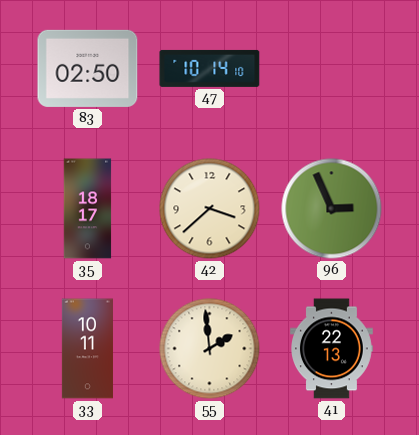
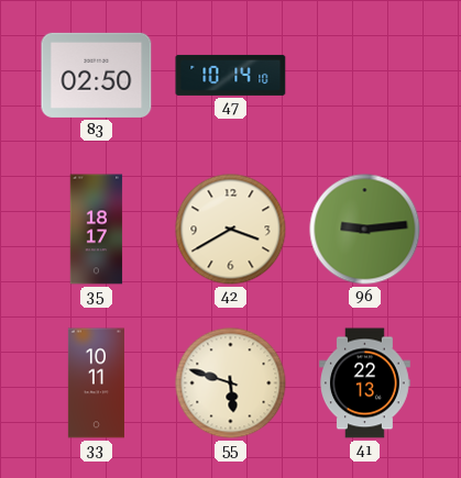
42: 3:38 -> 3:40 (231, 230)
96: 2:56 -> 9:14 (365, 230)
55: 1:59 -> 5:48 (231, 383)
